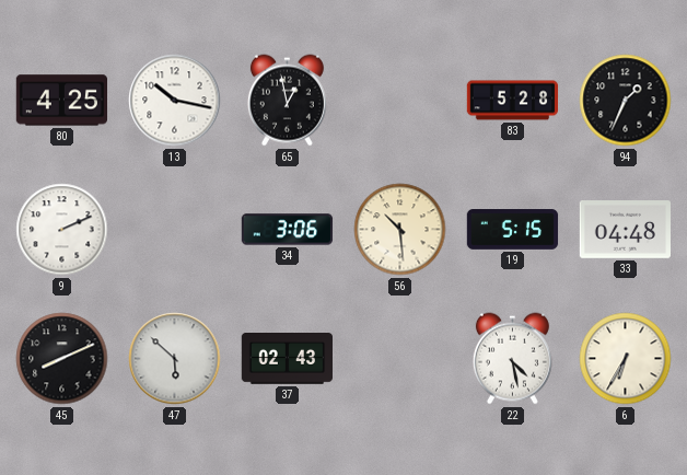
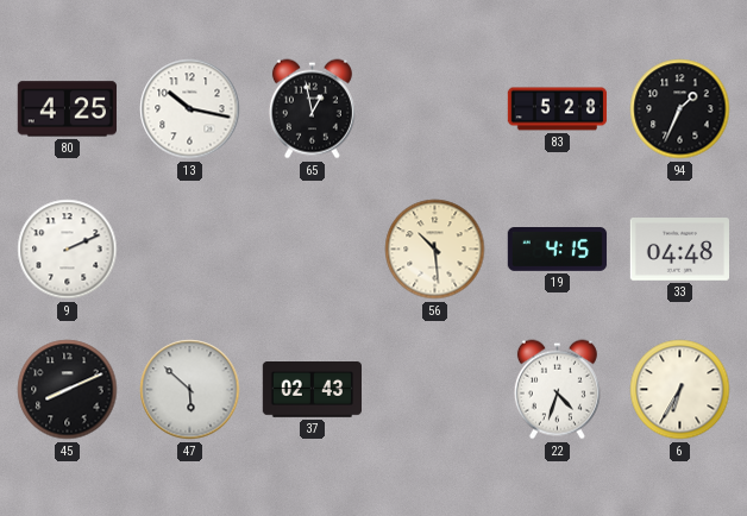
34: 3:06 -> none (288, 230)
19: 5:15 -> 4:15 (558, 250)
22: 4:28 -> 4:33 (557, 390)
